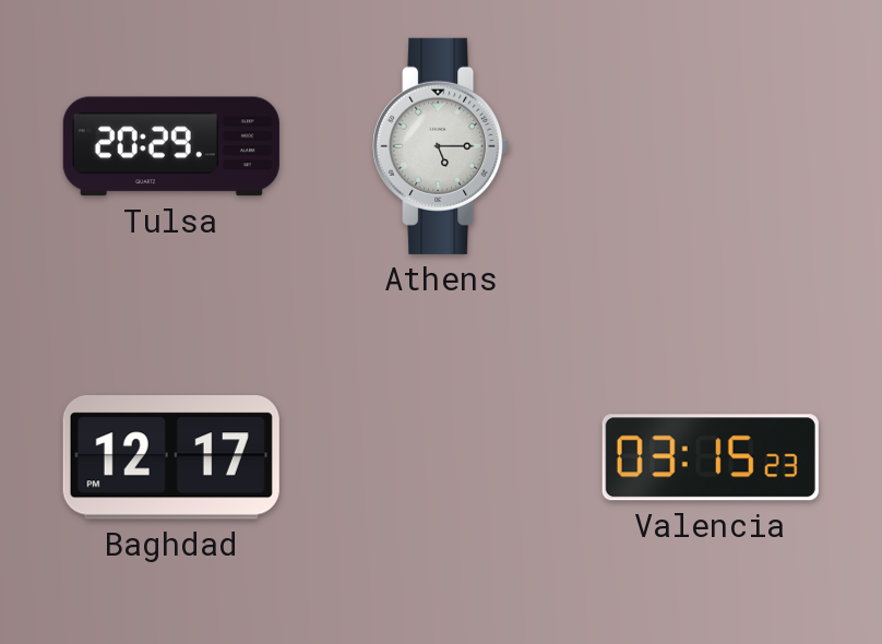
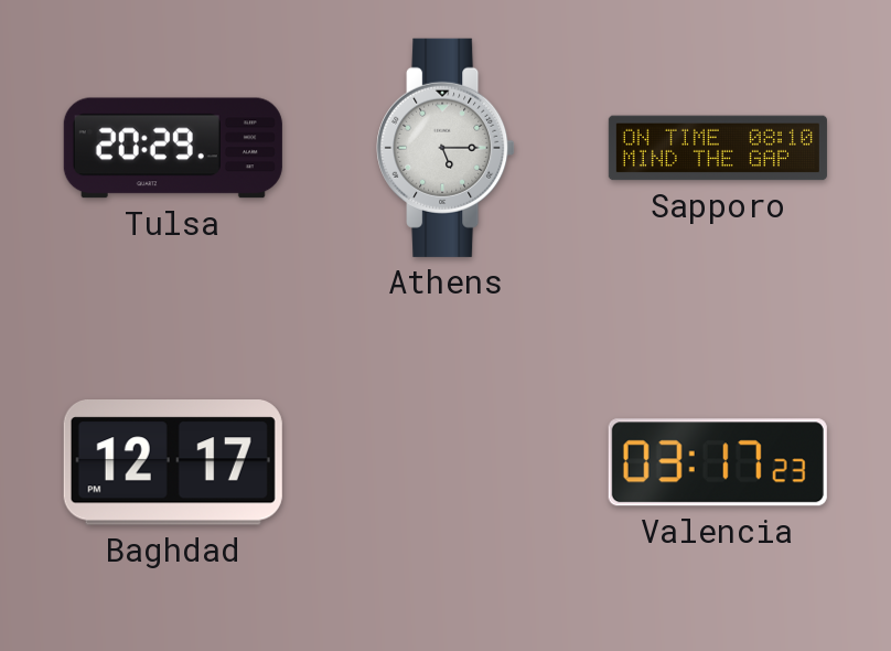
Sapporo: none -> 08:10 (718, 148)
Valencia: 03:15 -> 03:17 (718, 462)
